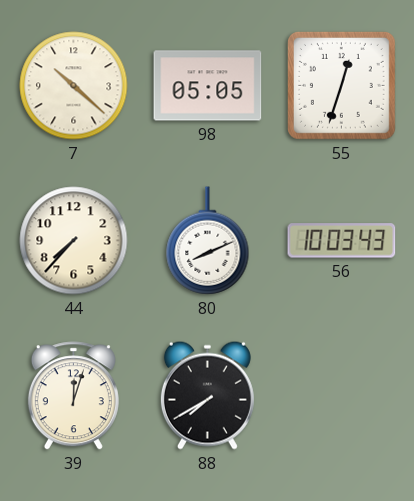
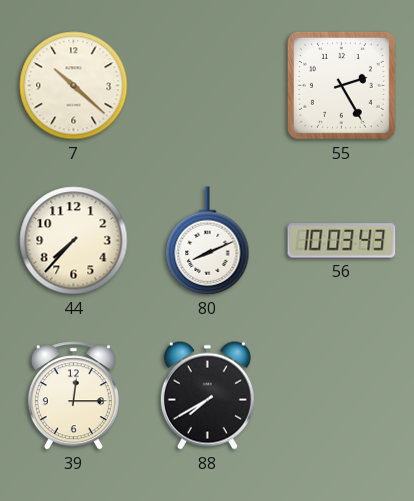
98: 05:05 -> none (208, 86)
55: 12:33 -> 2:25 (341, 85)
39: 12:03 -> 12:15 (73, 396)
